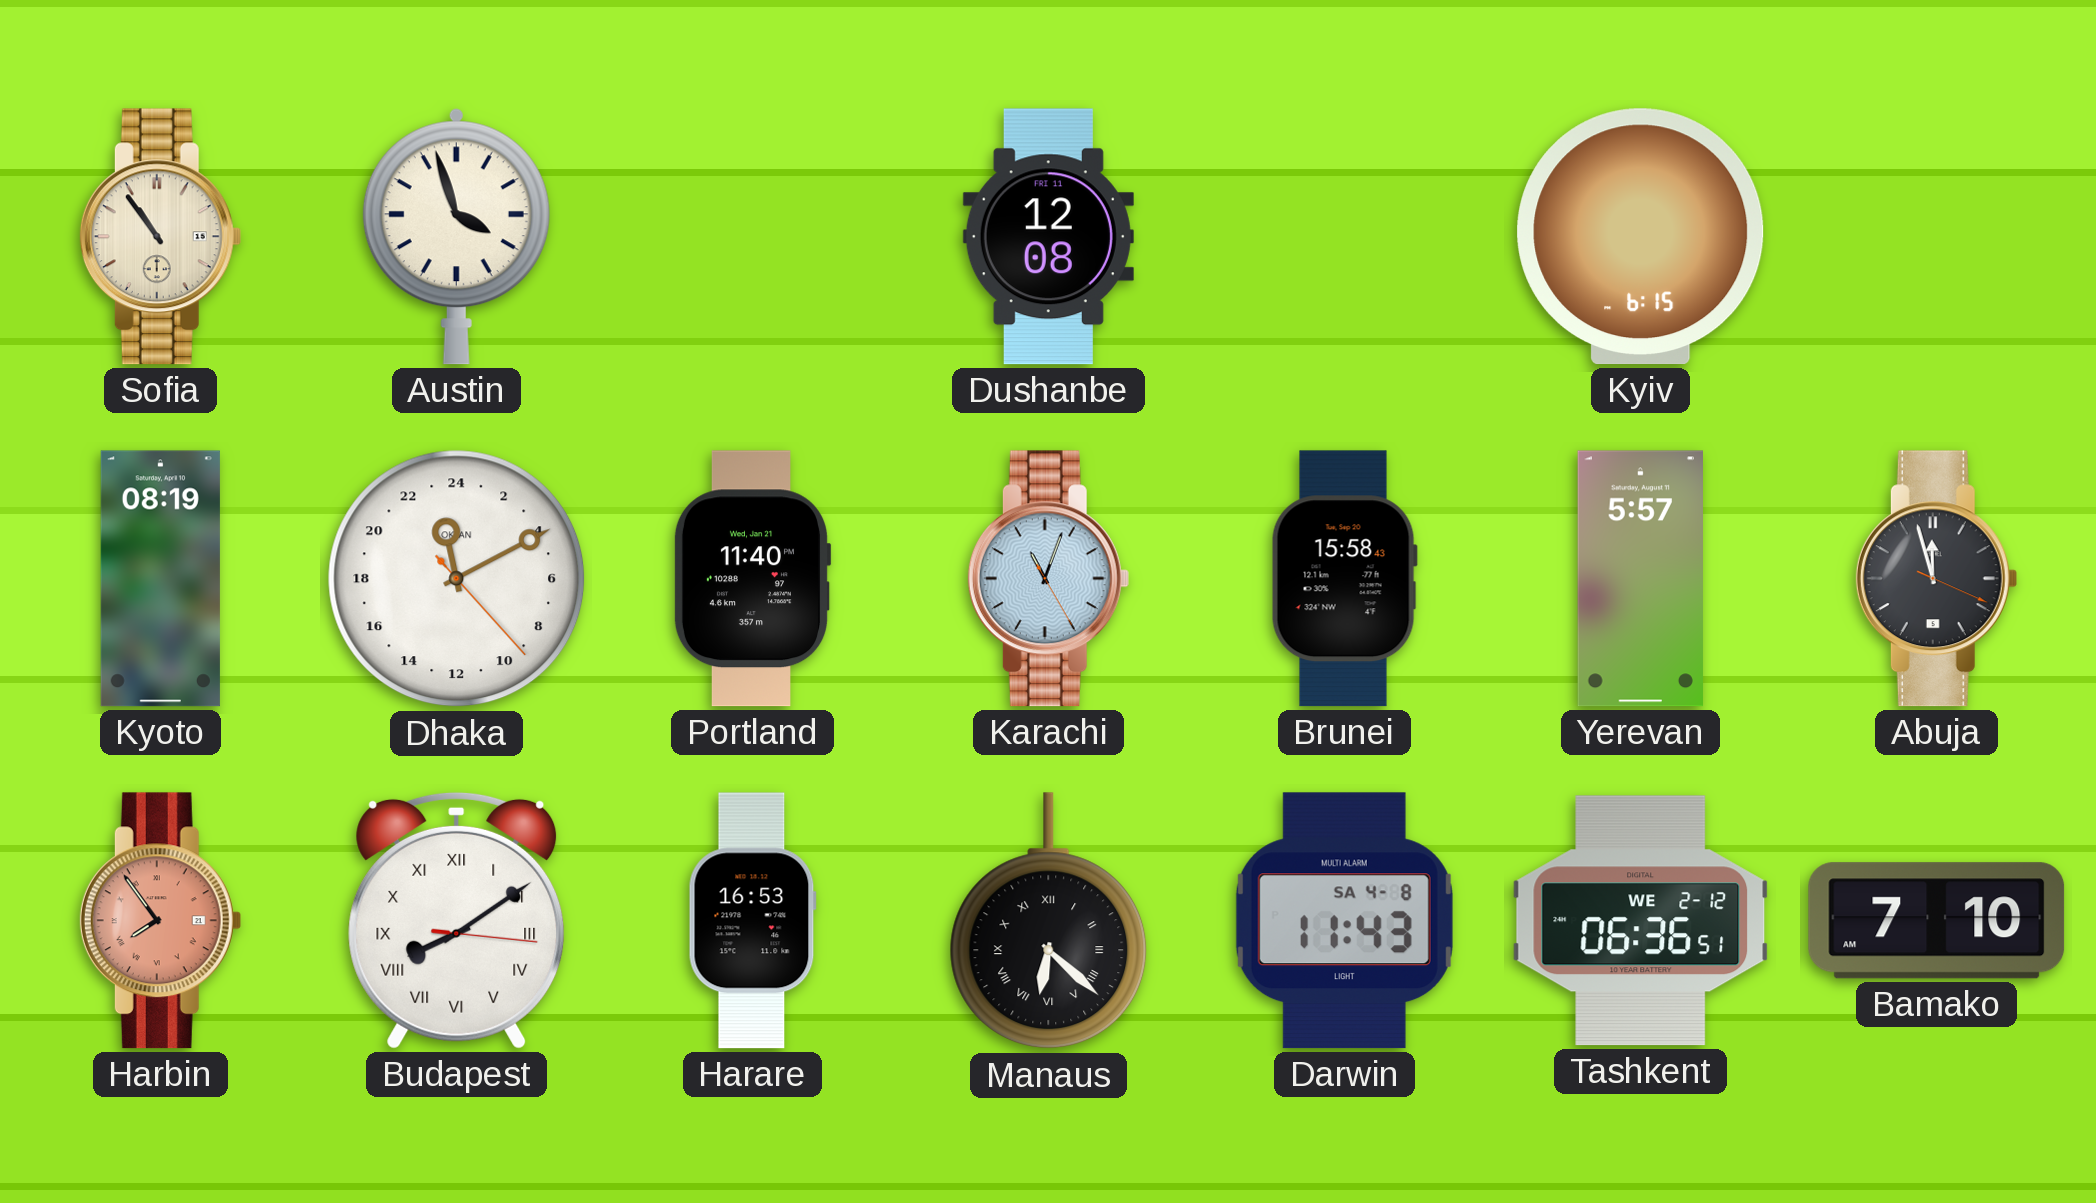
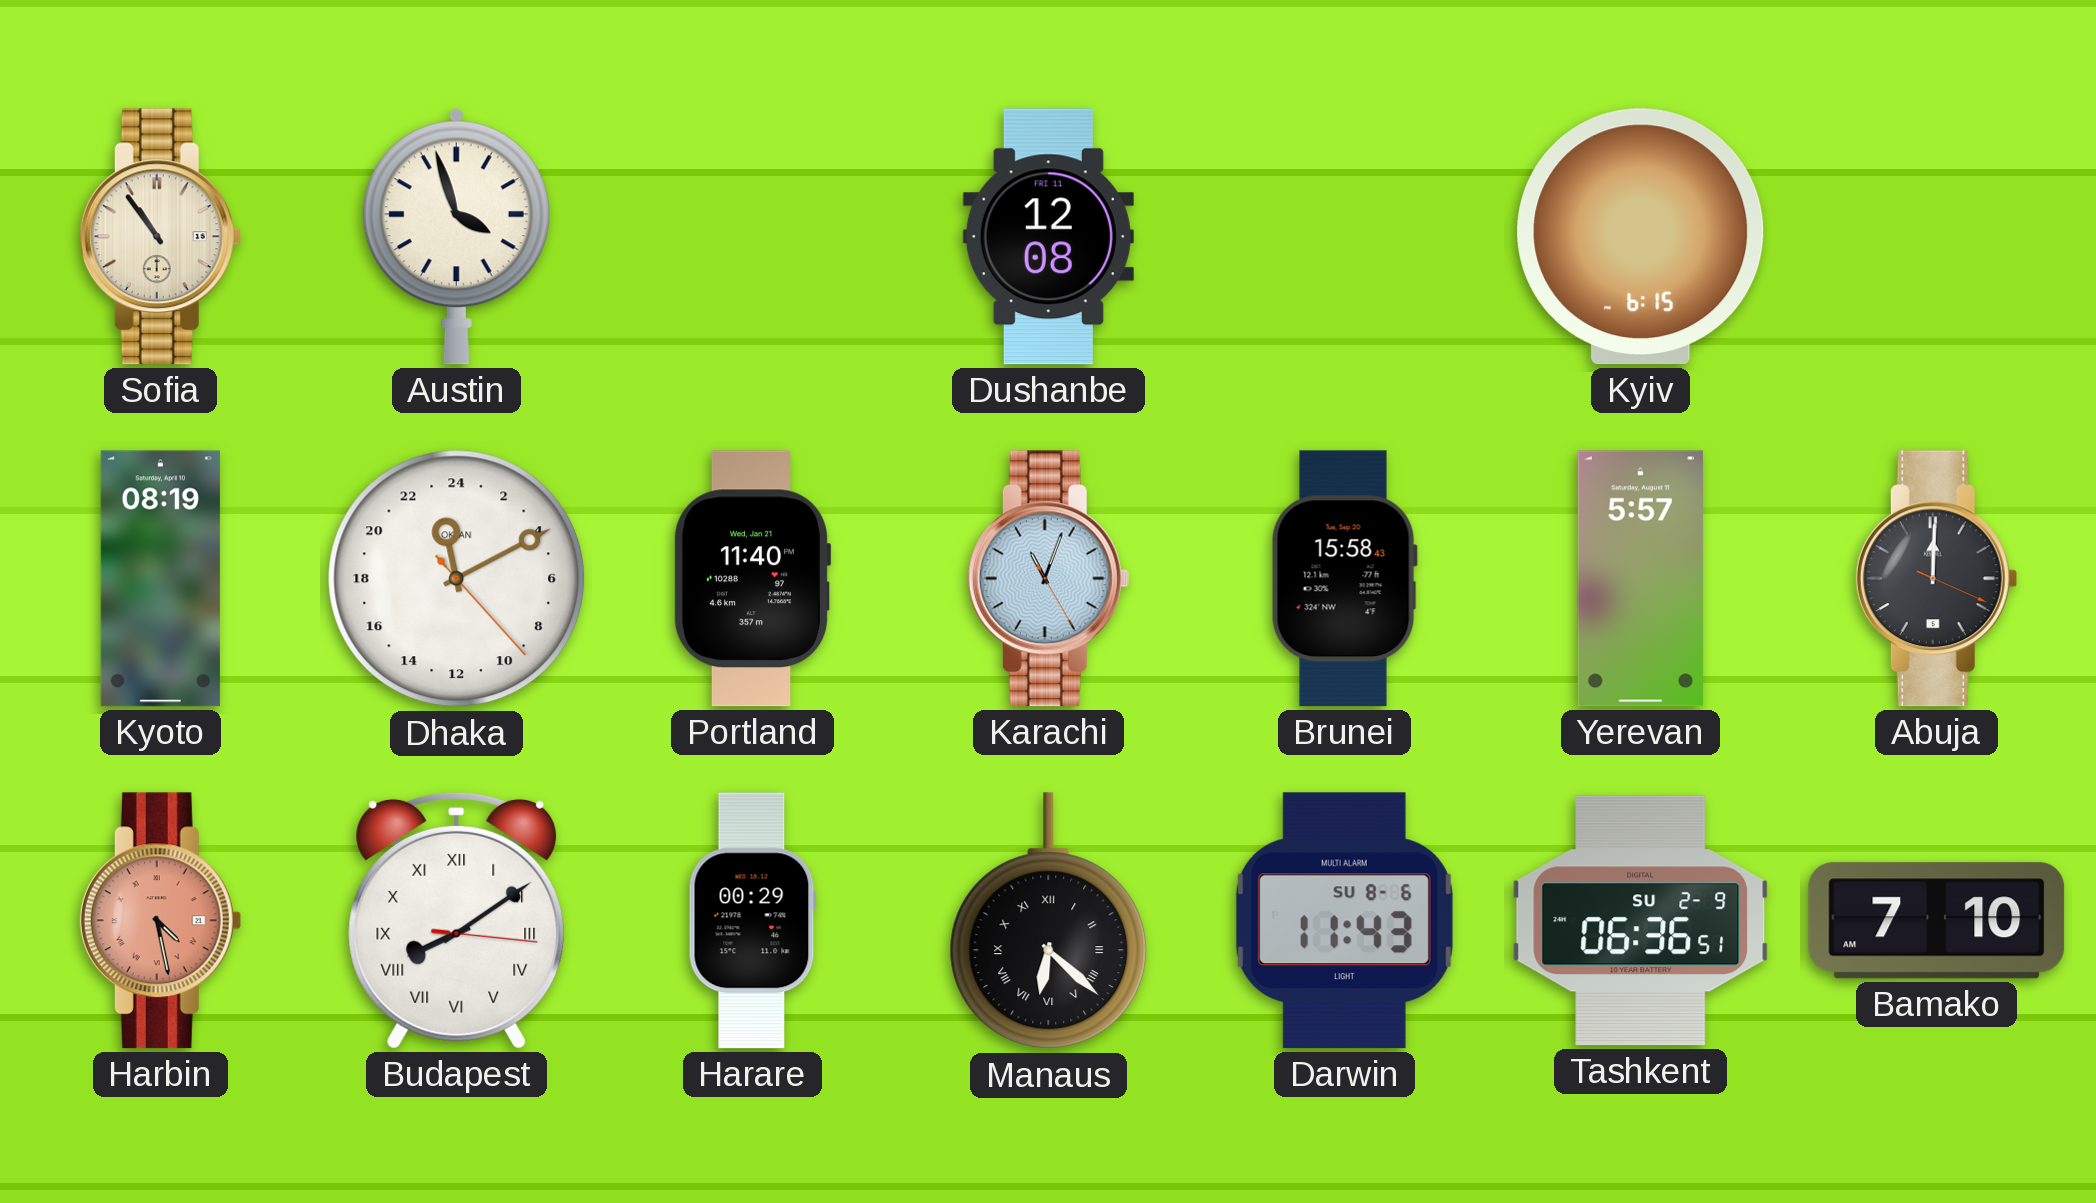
Abuja: 11:57 -> 12:00 (1936, 579)
Harbin: 7:54 -> 4:28 (160, 921)
Harare: 16:53 -> 00:29 (752, 921)
Darwin date: SA 4-8 -> SU 8-6 (1344, 921)
Tashkent date: WE 2-12 -> SU 2-9 (1641, 921)
